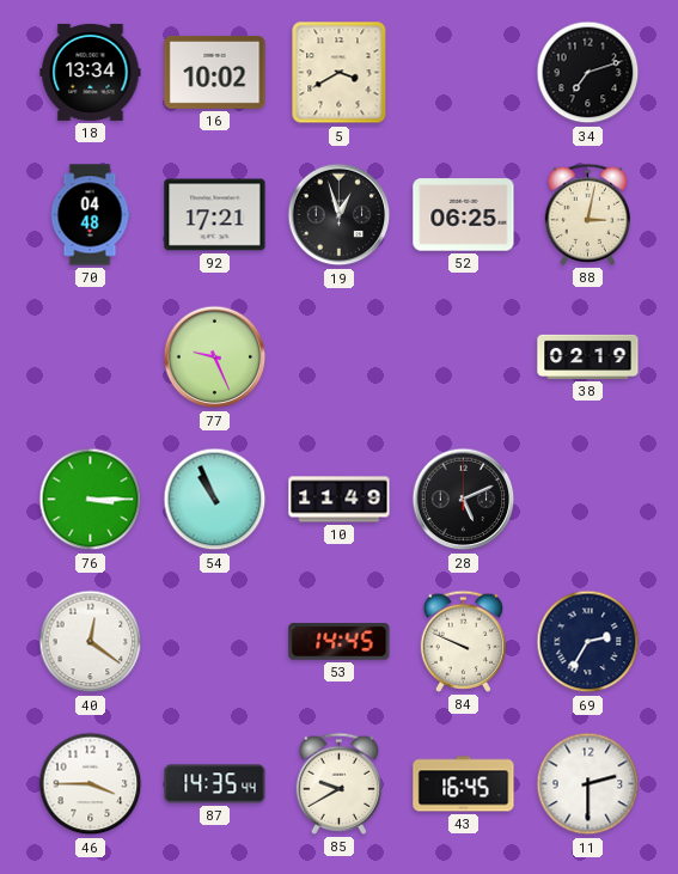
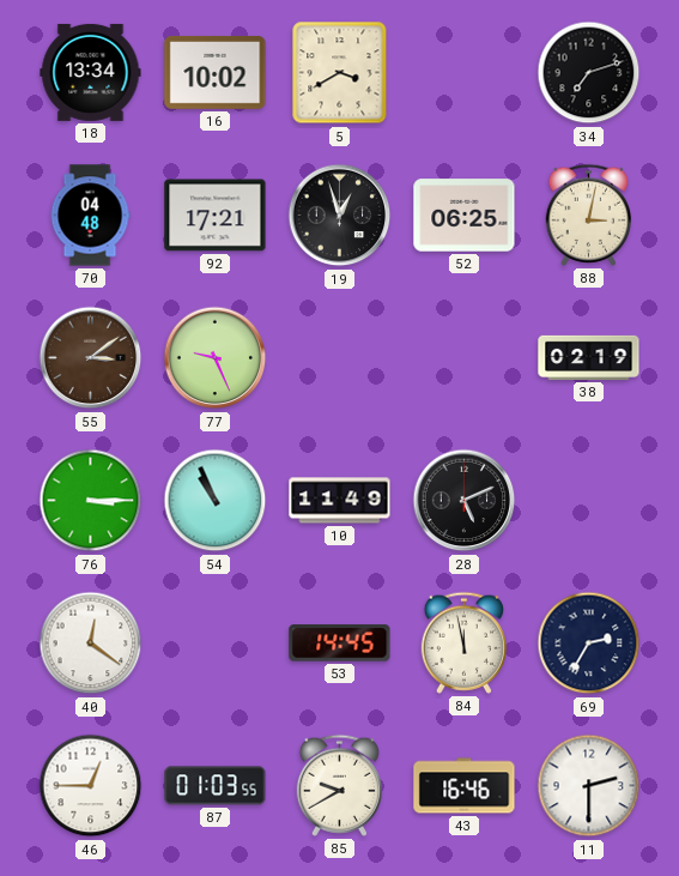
55: none -> 3:09 (91, 358)
84: 9:49 -> 11:58 (463, 642)
46: 3:45 -> 12:45 (91, 786)
87: 14:35 -> 01:03 (216, 786)
43: 16:45 -> 16:46 (465, 786)
